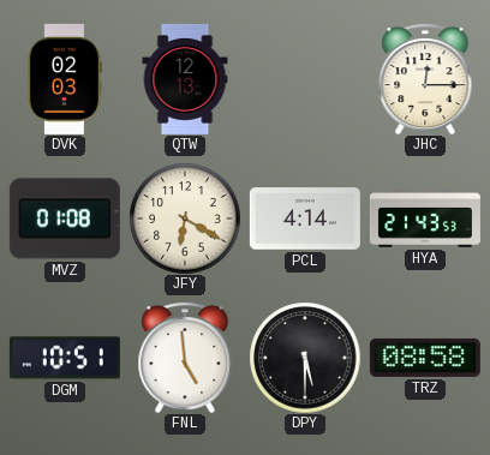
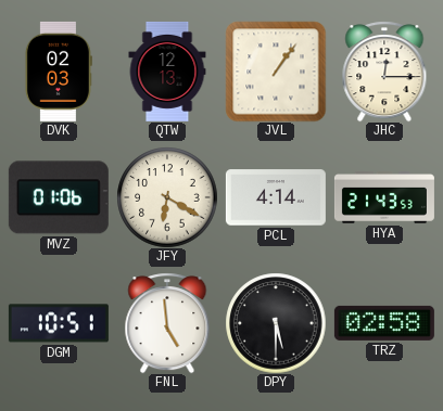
JVL: none -> 1:06 (276, 72)
MVZ: 01:08 -> 01:06 (59, 197)
TRZ: 08:58 -> 02:58 (384, 323)
